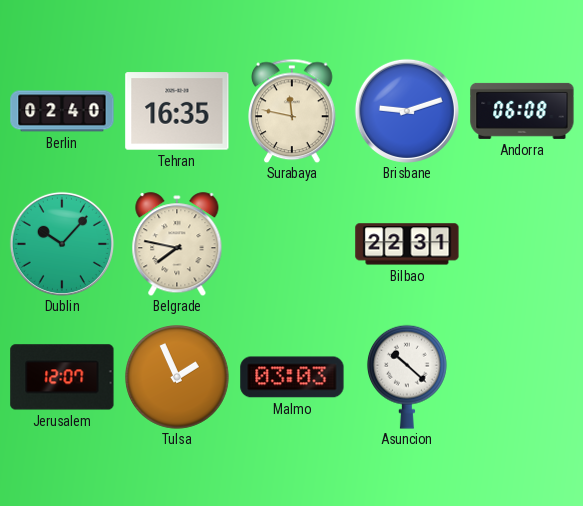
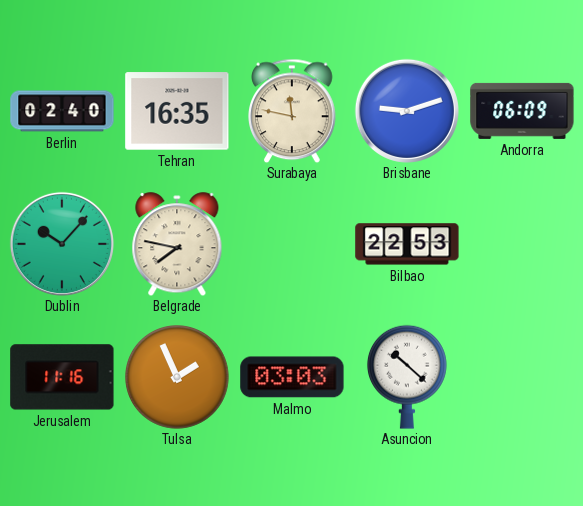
Andorra: 06:08 -> 06:09 (522, 111)
Bilbao: 22:31 -> 22:53 (407, 244)
Jerusalem: 12:07 -> 11:16 (62, 377)
